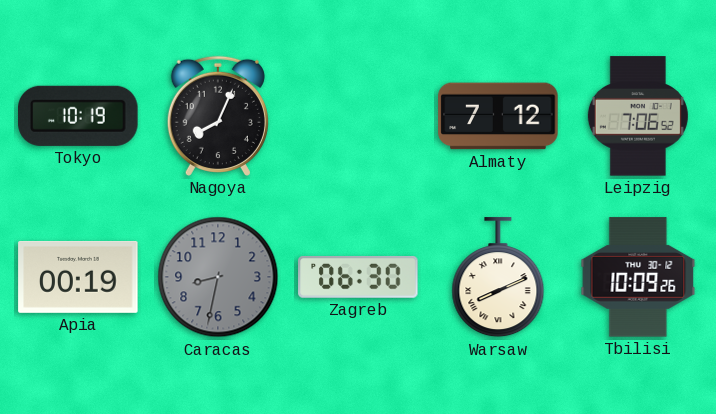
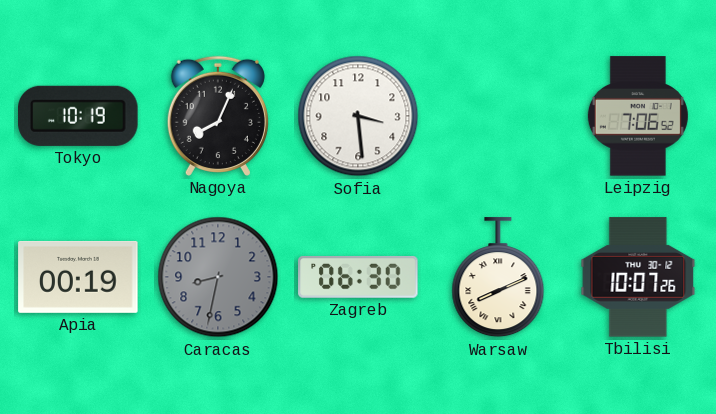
Sofia: none -> 3:29 (358, 116)
Almaty: 7:12 -> none (498, 116)
Tbilisi: 10:09 -> 10:07 (638, 277)
